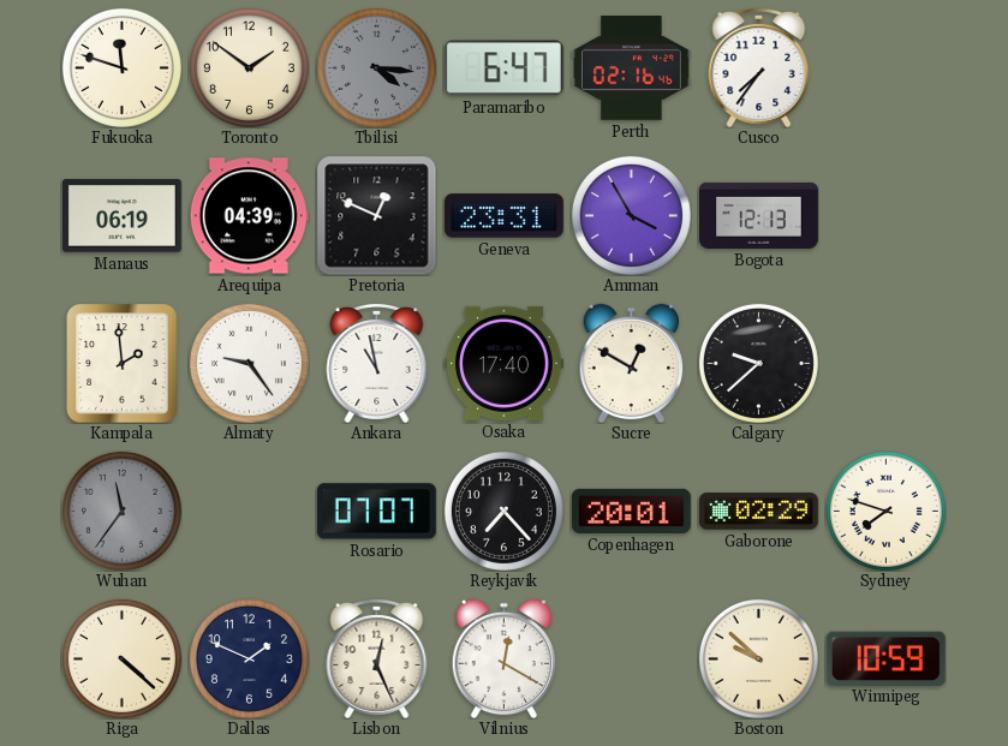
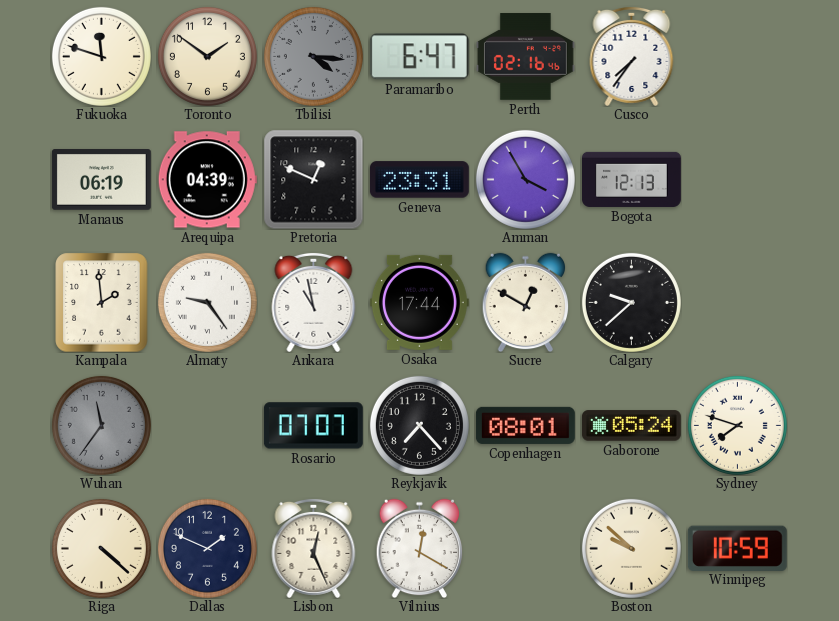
Osaka: 17:40 -> 17:44 (419, 302)
Copenhagen: 20:01 -> 08:01 (525, 425)
Gaborone: 02:29 -> 05:24 (631, 426)
